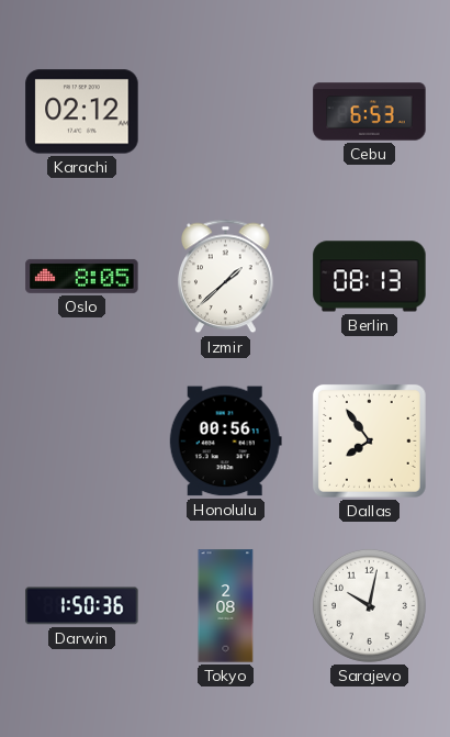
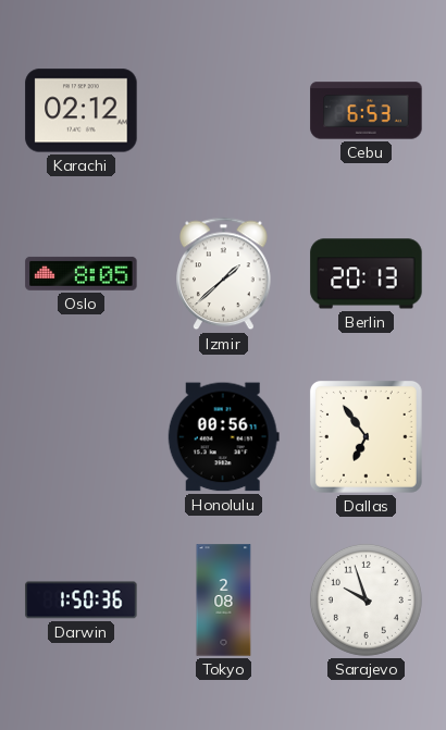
Berlin: 08:13 -> 20:13 (367, 274)
Dallas: 7:54 -> 6:54 (366, 436)
Sarajevo: 10:02 -> 9:57 (366, 599)
